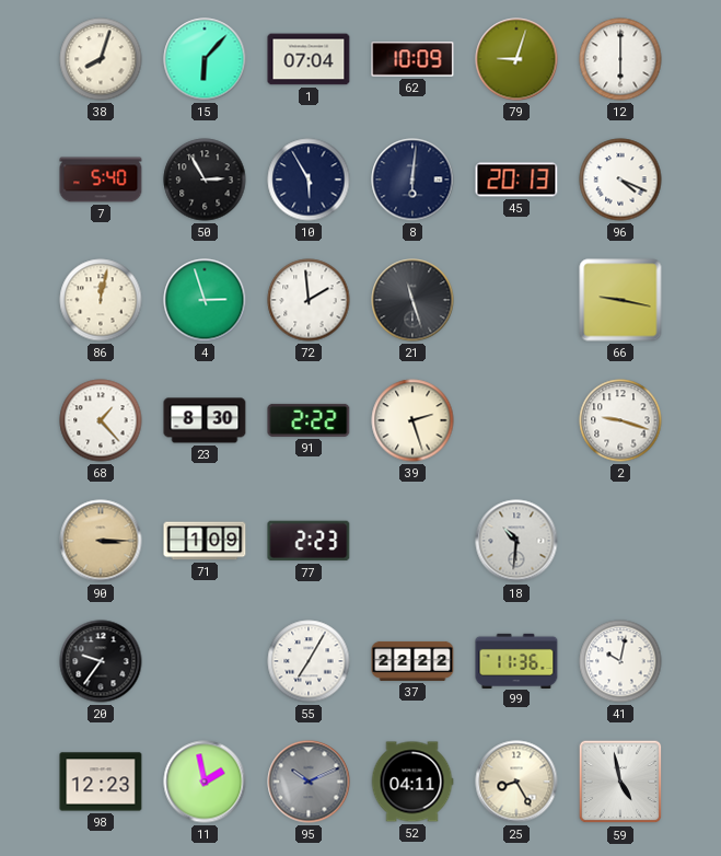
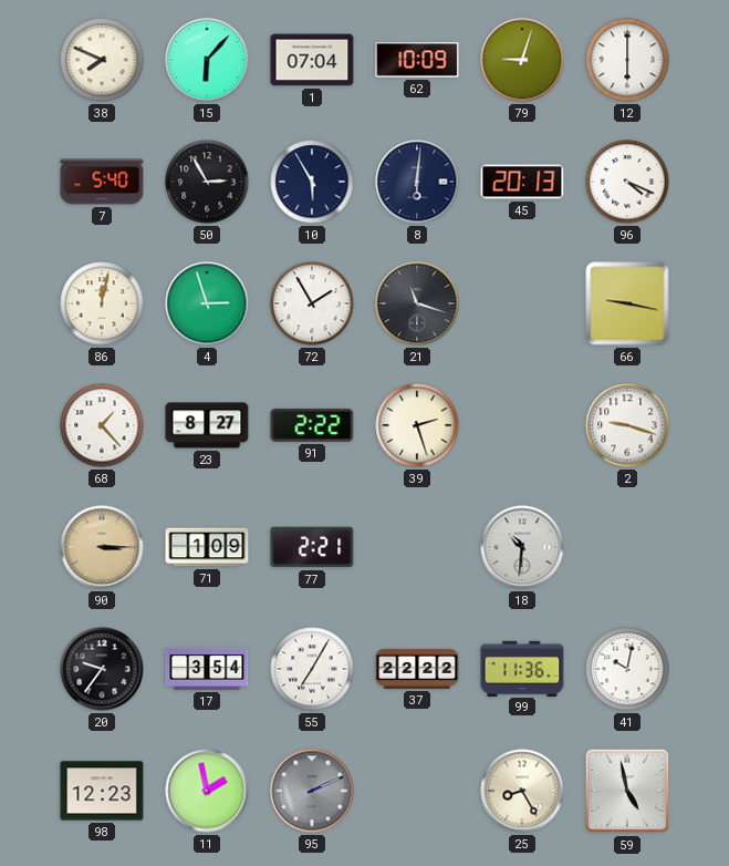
38: 8:03 -> 7:49 (102, 60)
72: 1:59 -> 1:55 (312, 303)
21: 11:27 -> 11:18 (417, 303)
23: 8:30 -> 8:27 (207, 425)
77: 2:23 -> 2:21 (312, 547)
17: none -> 3:54 (207, 669)
95: 10:11 -> 2:11 (312, 791)
52: 04:11 -> none (412, 782)
